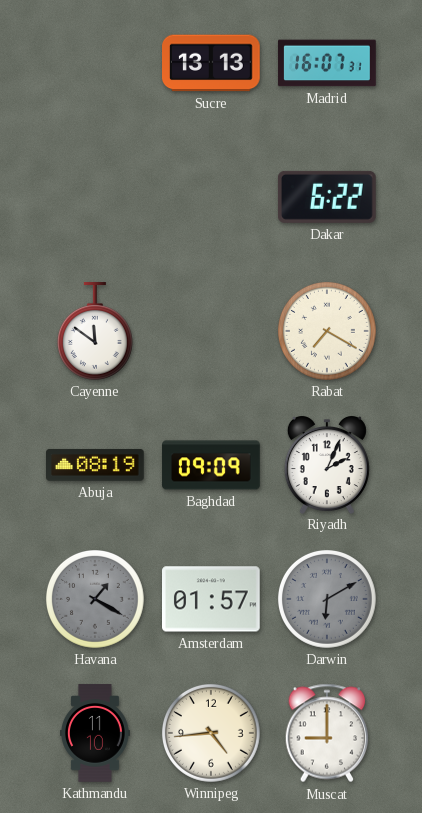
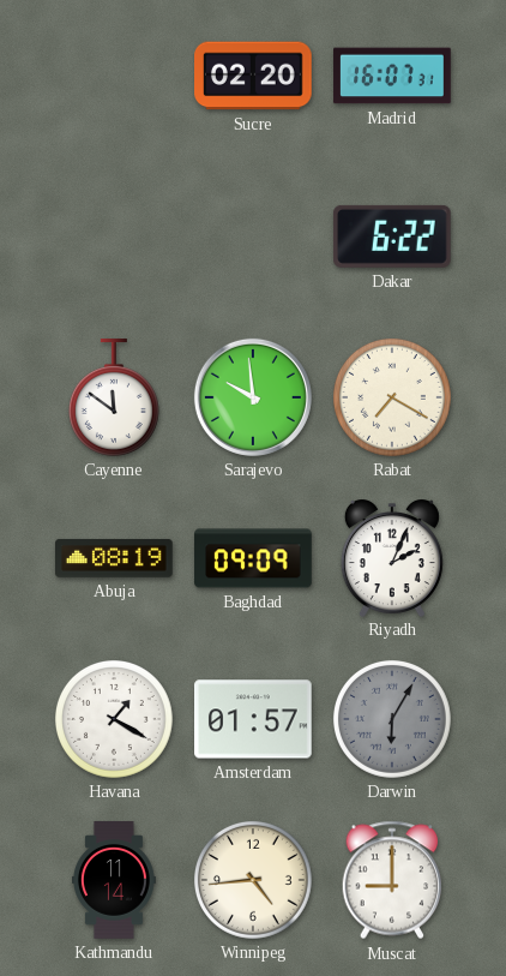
Sucre: 13:13 -> 02:20 (254, 76)
Sarajevo: none -> 9:59 (253, 397)
Havana dial: grey -> white (114, 719)
Darwin: 6:10 -> 6:05 (392, 719)
Kathmandu: 11:10 -> 11:14 (114, 880)
